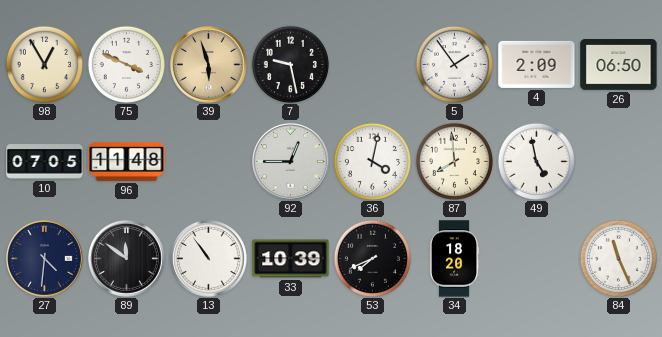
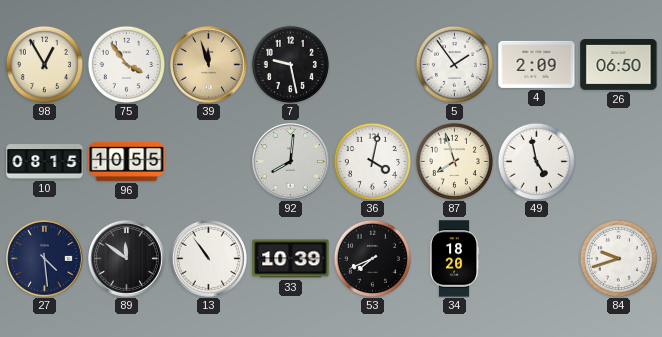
75: 3:49 -> 3:54 (126, 64)
39: 5:57 -> 11:57 (209, 65)
10: 07:05 -> 08:15 (45, 162)
96: 11:48 -> 10:55 (127, 161)
92: 12:45 -> 8:01 (291, 162)
87: 7:59 -> 7:57 (454, 161)
27: 4:31 -> 4:29 (45, 259)
84: 11:26 -> 9:42 (618, 258)
